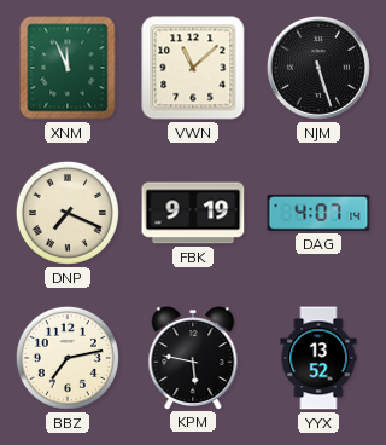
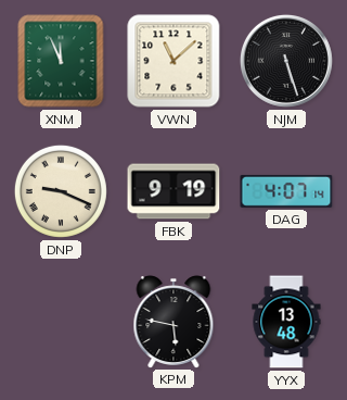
DNP: 7:19 -> 9:19 (61, 191)
BBZ: 7:13 -> none (68, 358)
YYX: 13:52 -> 13:48 (286, 322)
